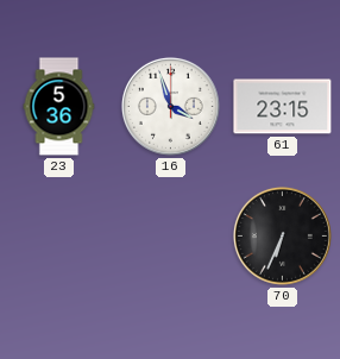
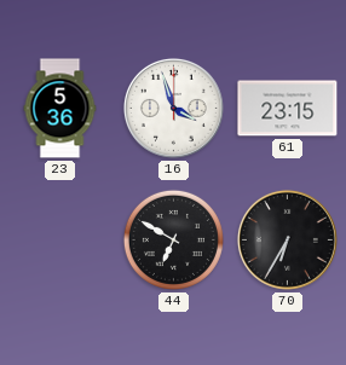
44: none -> 6:50 (173, 239)
70: 6:34 -> 6:35 (287, 239)
